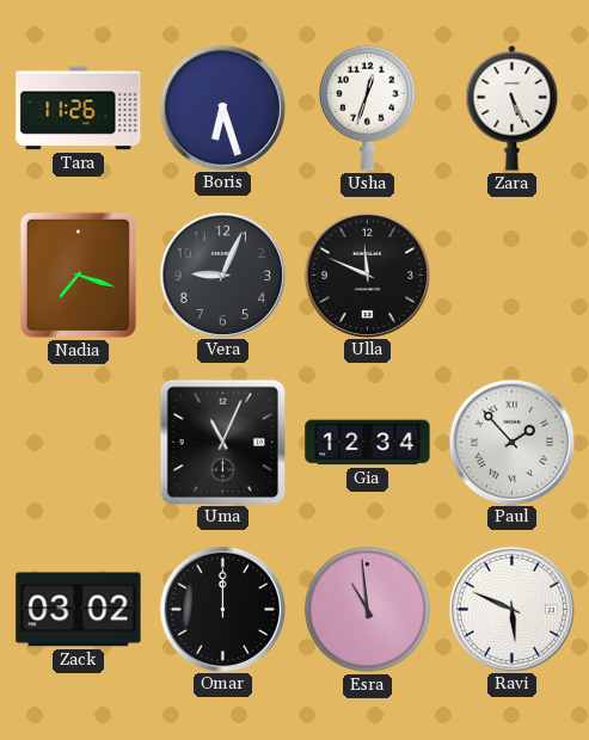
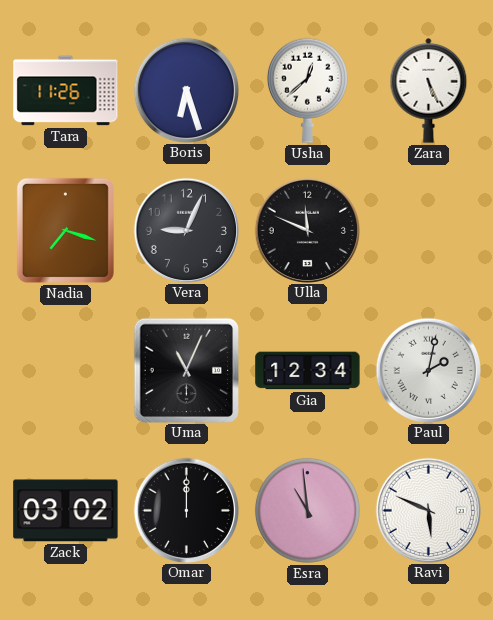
Usha: 12:33 -> 12:38 (307, 90)
Paul: 1:53 -> 2:02 (428, 370)
